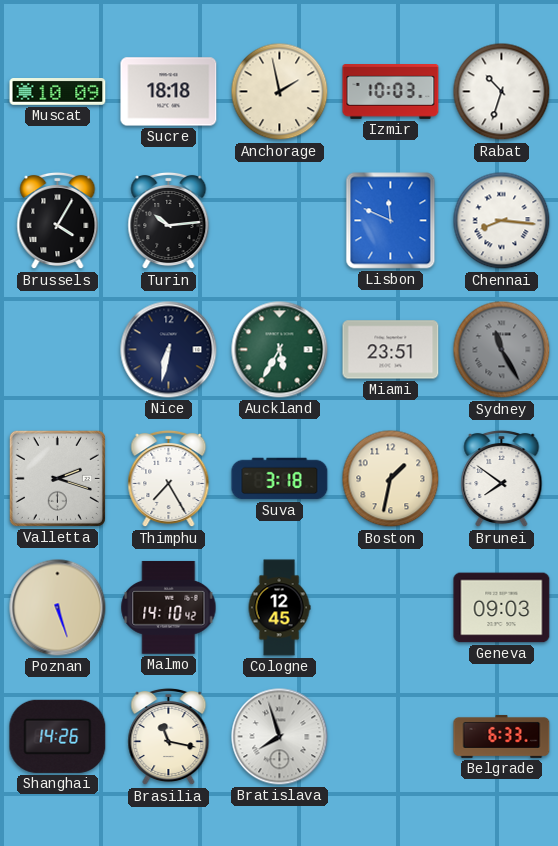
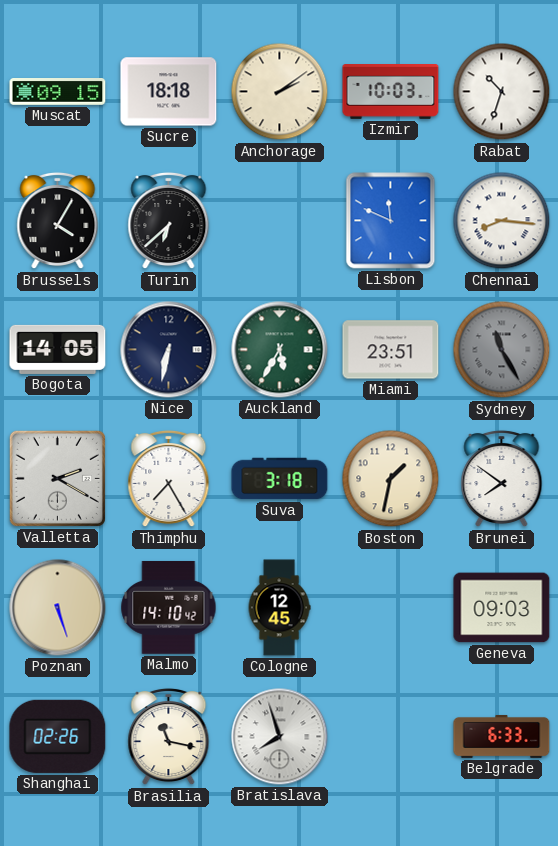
Muscat: 10:09 -> 09:15 (58, 92)
Anchorage: 1:58 -> 2:09 (280, 92)
Turin: 10:14 -> 6:38 (169, 221)
Bogota: none -> 14:05 (58, 349)
Valletta: 2:18 -> 2:20 (57, 478)
Shanghai: 14:26 -> 02:26 (58, 736)
